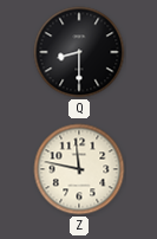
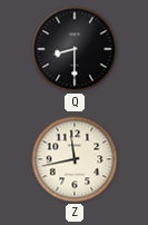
Z: 11:47 -> 11:43 (75, 159)
